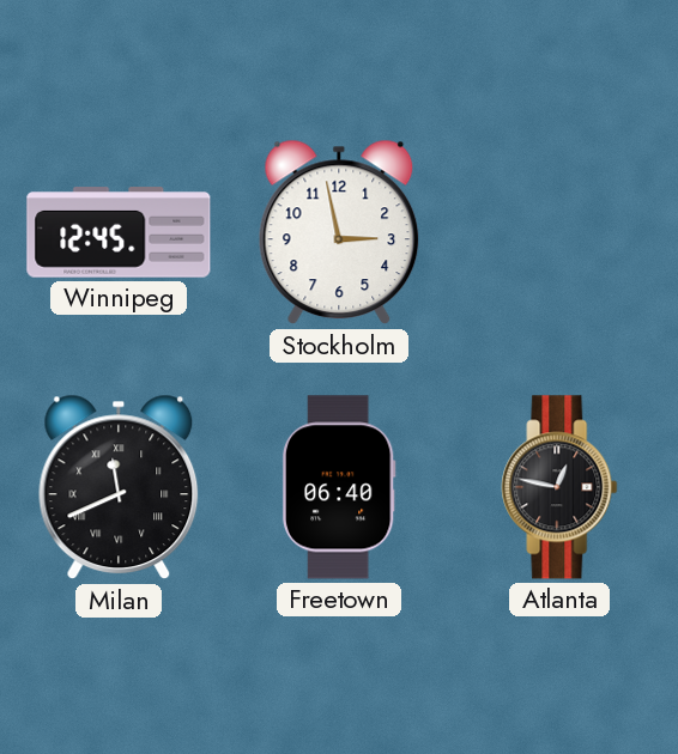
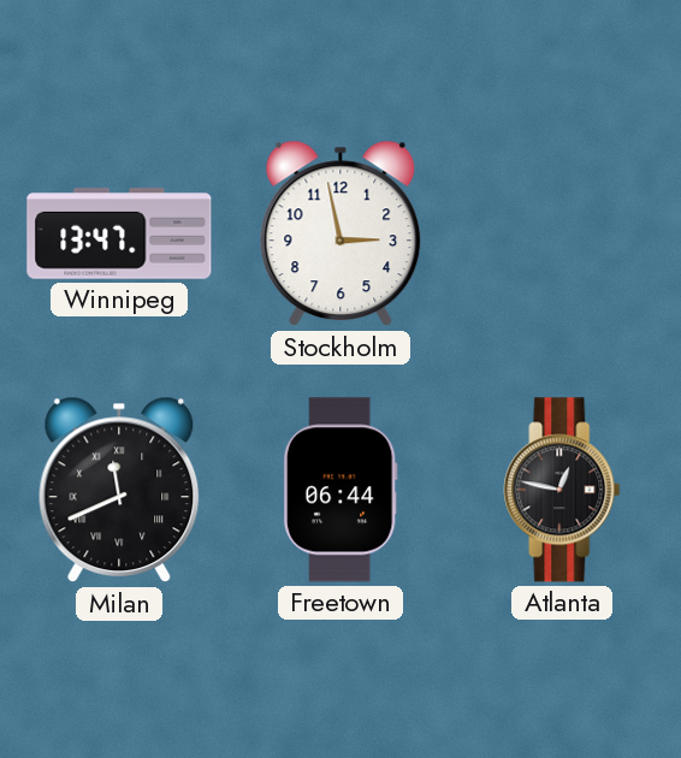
Winnipeg: 12:45 -> 13:47 (119, 233)
Freetown: 06:40 -> 06:44 (340, 490)
